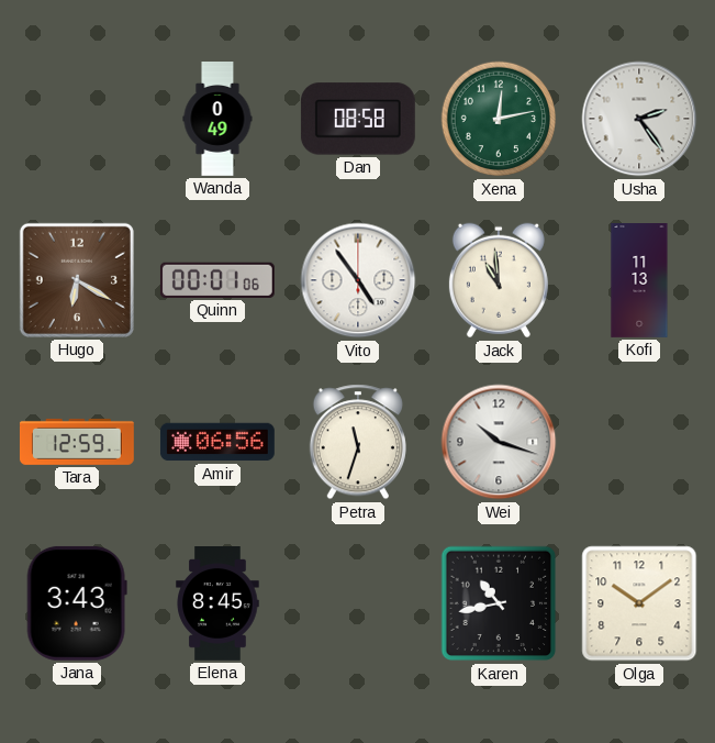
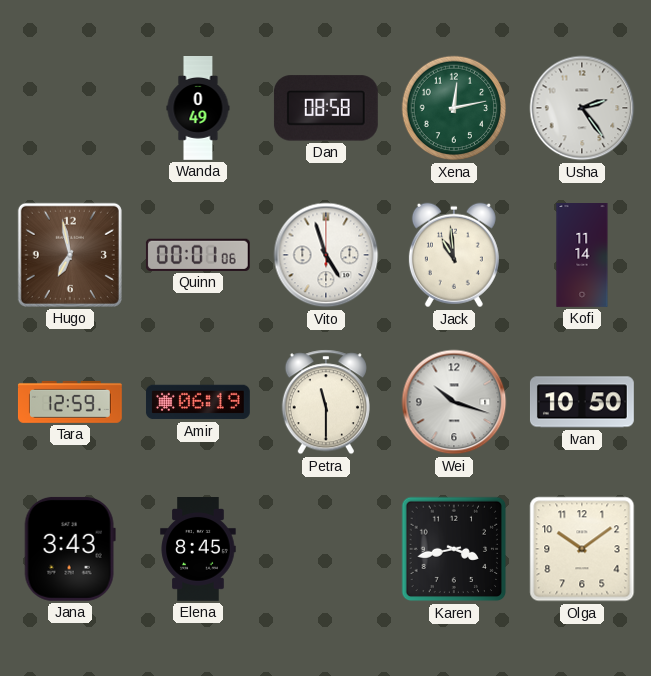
Hugo: 6:20 -> 6:58 (70, 255)
Vito: 4:54 -> 4:57 (326, 255)
Kofi: 11:13 -> 11:14 (582, 256)
Amir: 06:56 -> 06:19 (198, 402)
Petra: 11:33 -> 11:30 (326, 402)
Ivan: none -> 10:50 (582, 402)
Karen: 10:43 -> 3:43 (454, 549)
